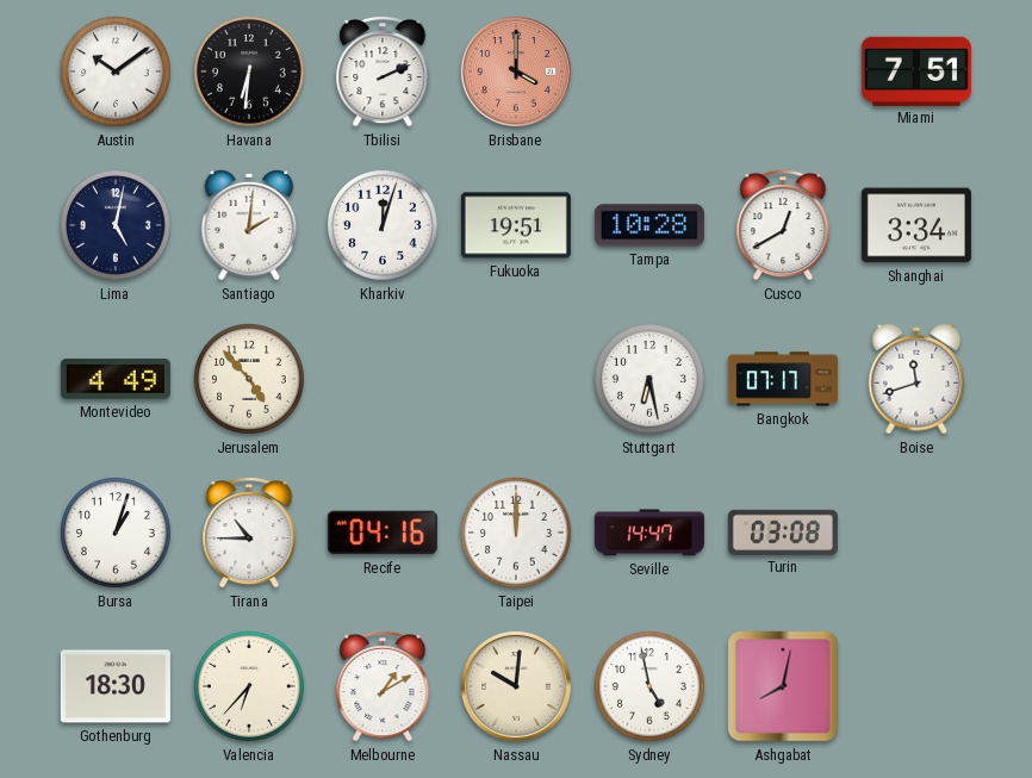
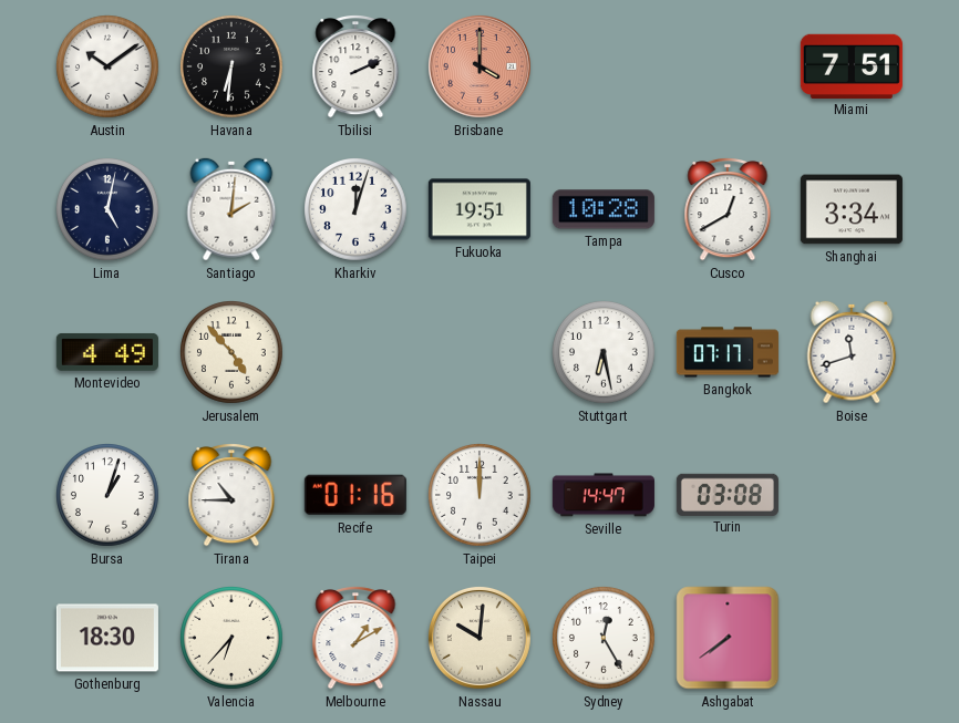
Recife: 04:16 -> 01:16 (355, 495)
Sydney: 4:58 -> 12:25 (605, 639)
Ashgabat: 8:02 -> 7:39 (728, 638)
